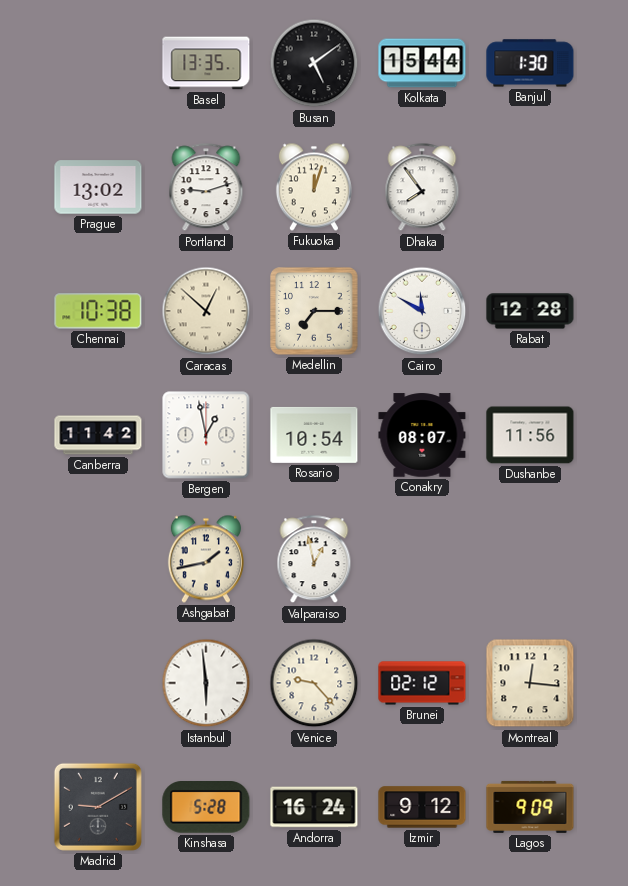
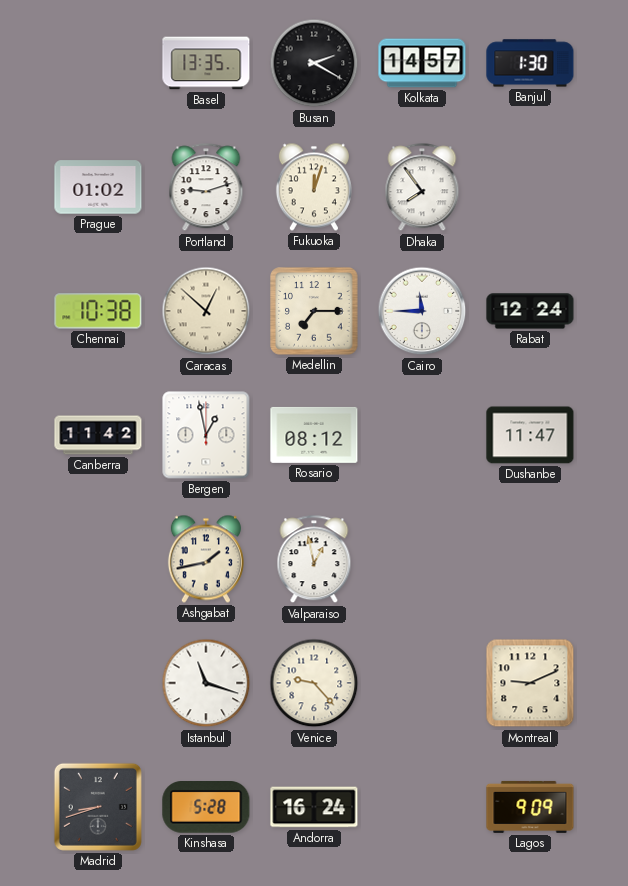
Busan: 5:09 -> 2:20 (314, 63)
Kolkata: 15:44 -> 14:57 (422, 63)
Prague: 13:02 -> 01:02 (98, 187)
Cairo: 11:50 -> 11:45 (422, 311)
Rabat: 12:28 -> 12:24 (530, 311)
Rosario: 10:54 -> 08:12 (314, 435)
Conakry: 08:07 -> none (422, 435)
Dushanbe: 11:56 -> 11:47 (530, 435)
Istanbul: 5:59 -> 11:18 (206, 683)
Brunei: 02:12 -> none (422, 683)
Montreal: 12:16 -> 9:11 (530, 683)
Madrid: 9:10 -> 8:42 (98, 807)
Izmir: 9:12 -> none (422, 807)
